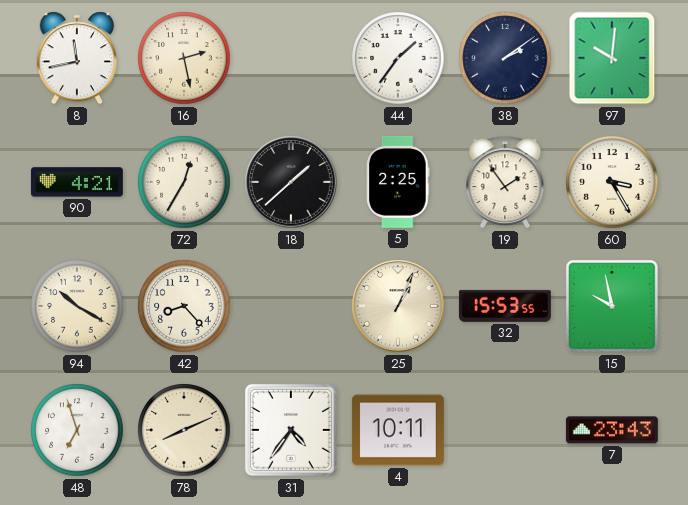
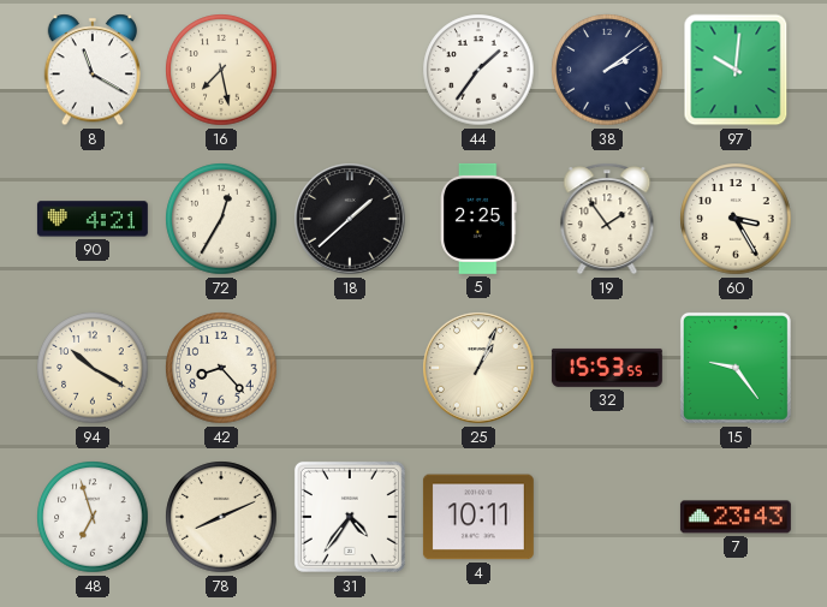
8: 11:43 -> 11:20 (91, 70)
16: 2:28 -> 7:28 (221, 70)
15: 9:58 -> 9:24 (736, 368)
